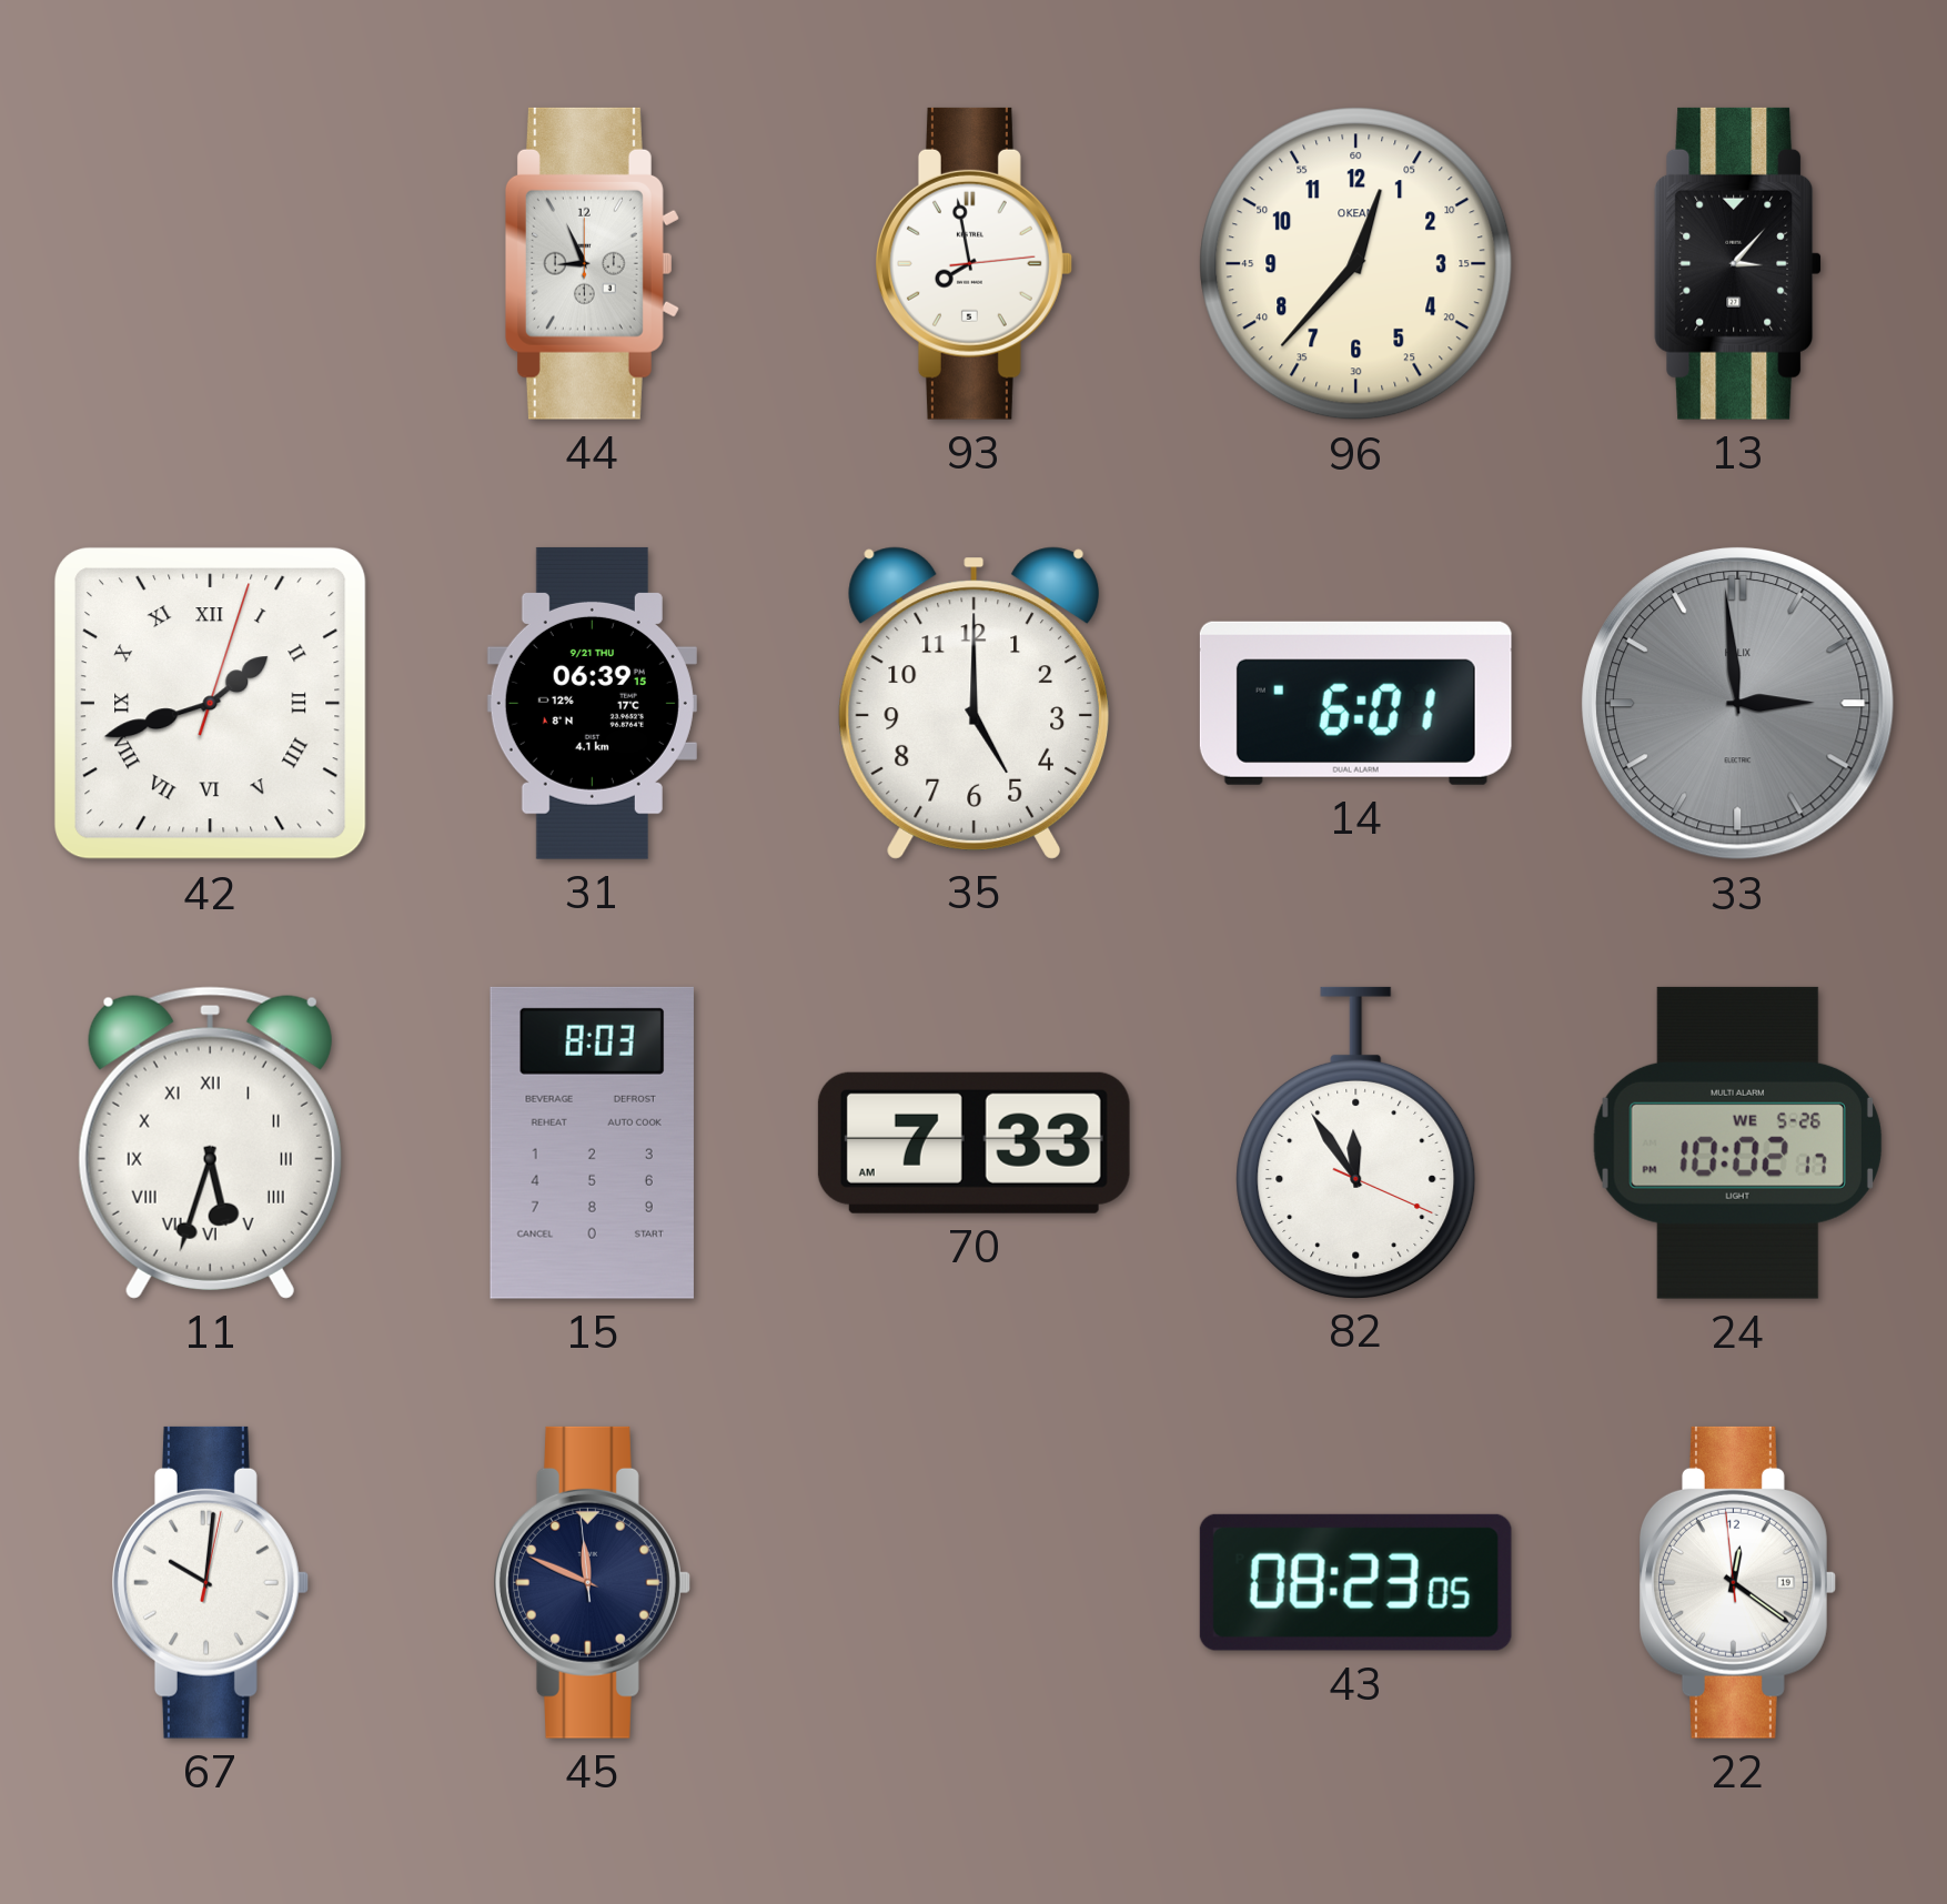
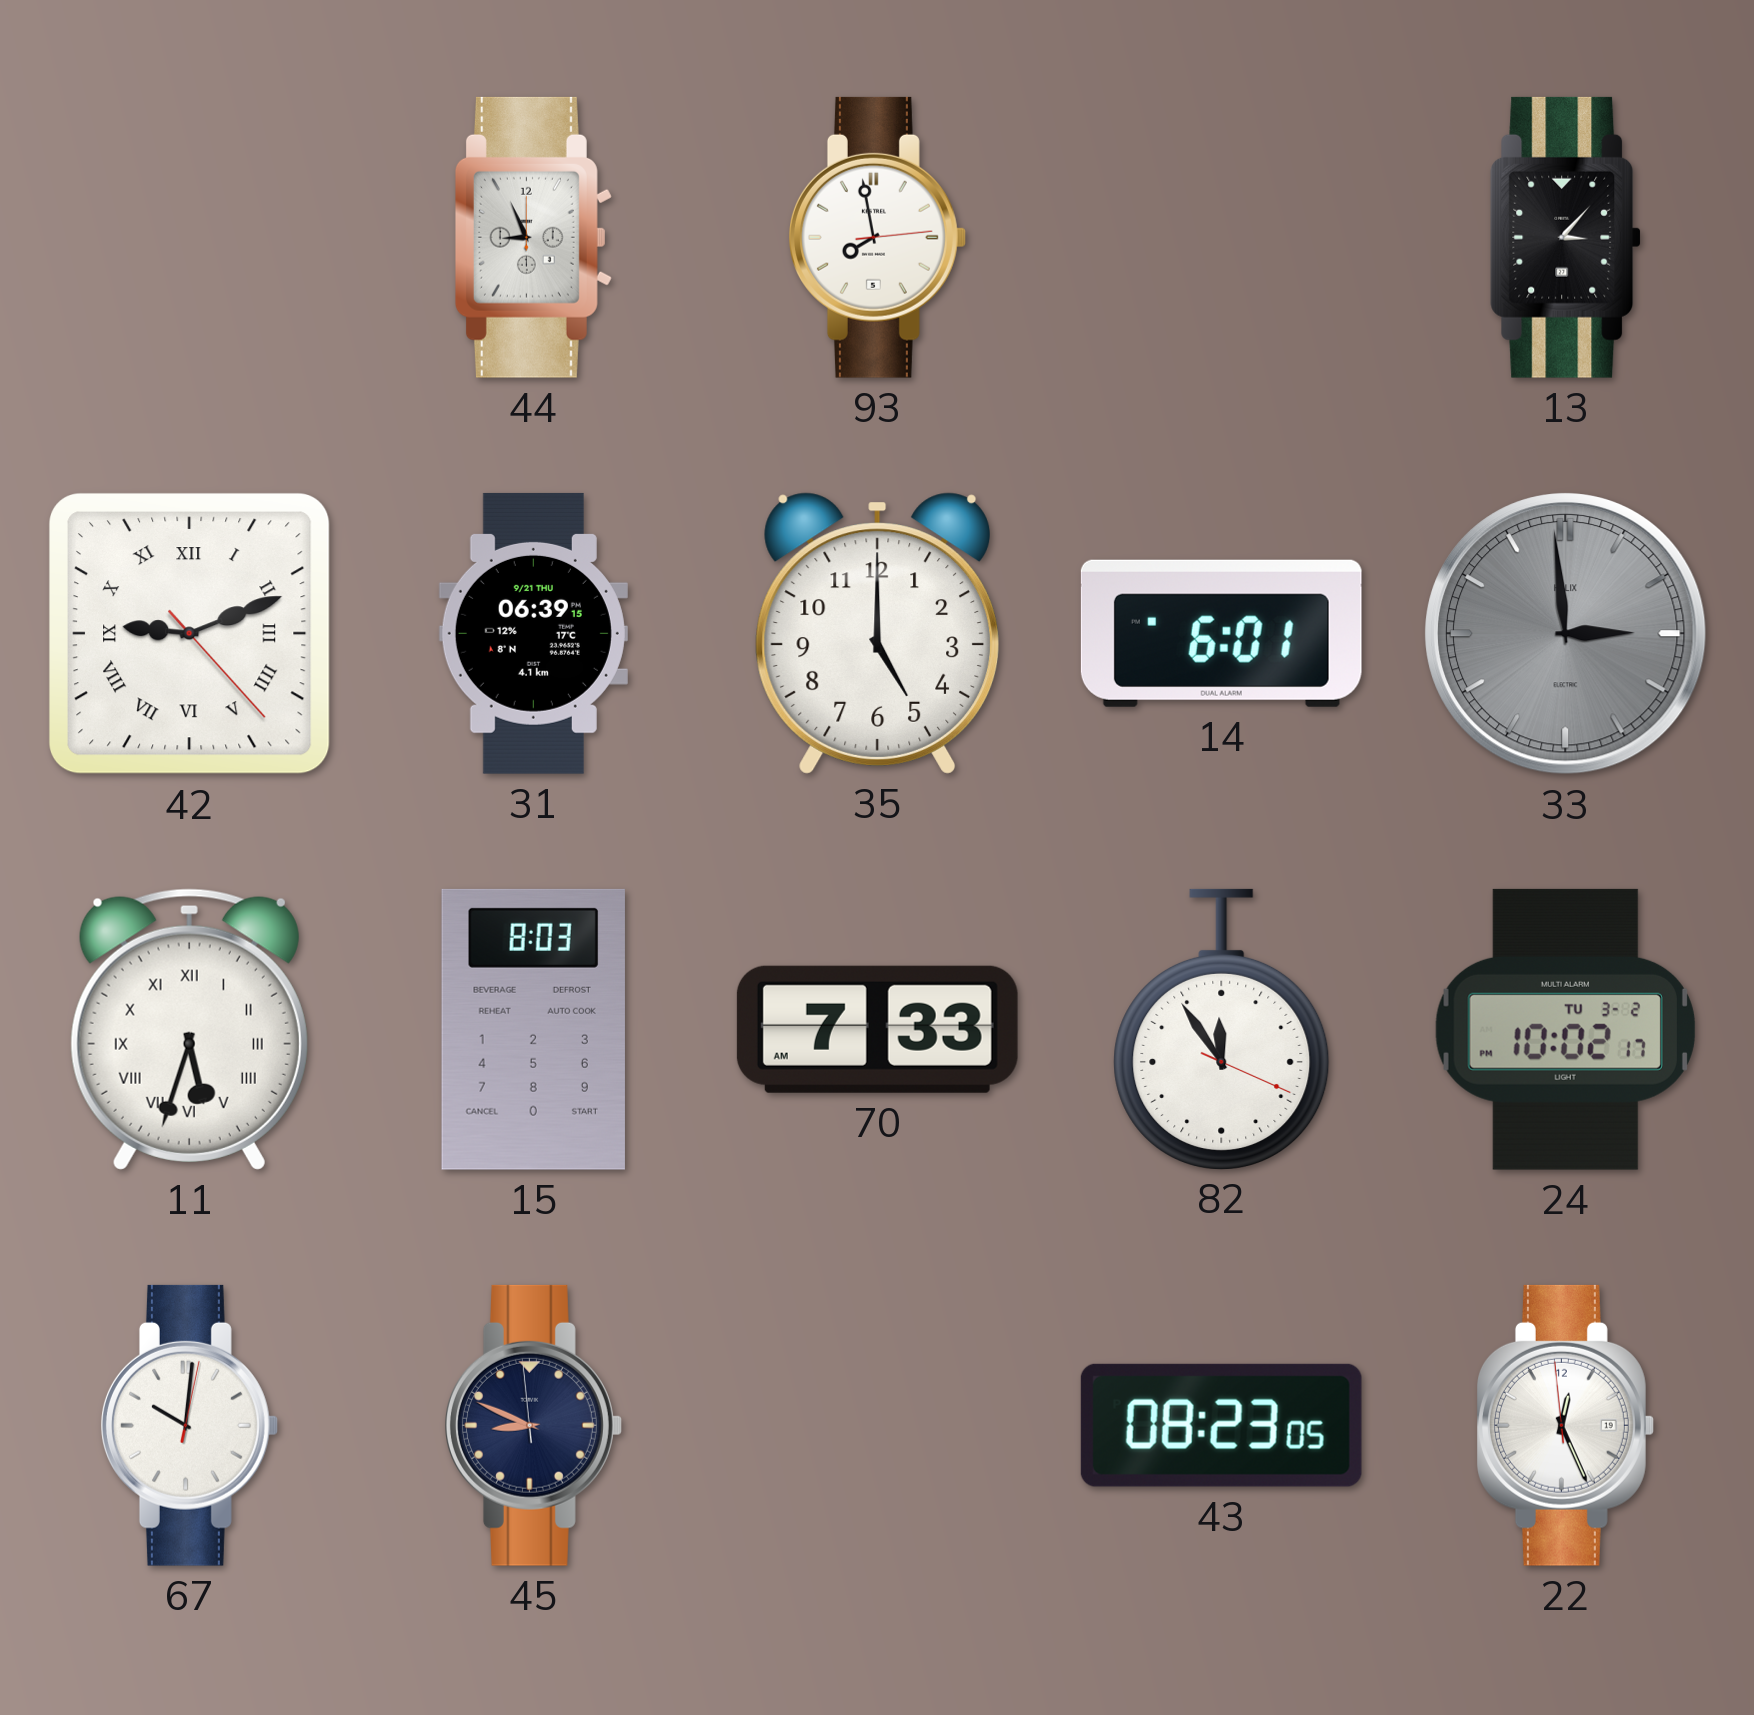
96: 12:37 -> none (1356, 264)
42: 1:42 -> 9:11 (190, 634)
24 date: WE 5-26 -> TU 3-2 (1565, 1029)
45: 11:48 -> 8:48 (534, 1425)
22: 12:20 -> 12:25 (1566, 1425)
